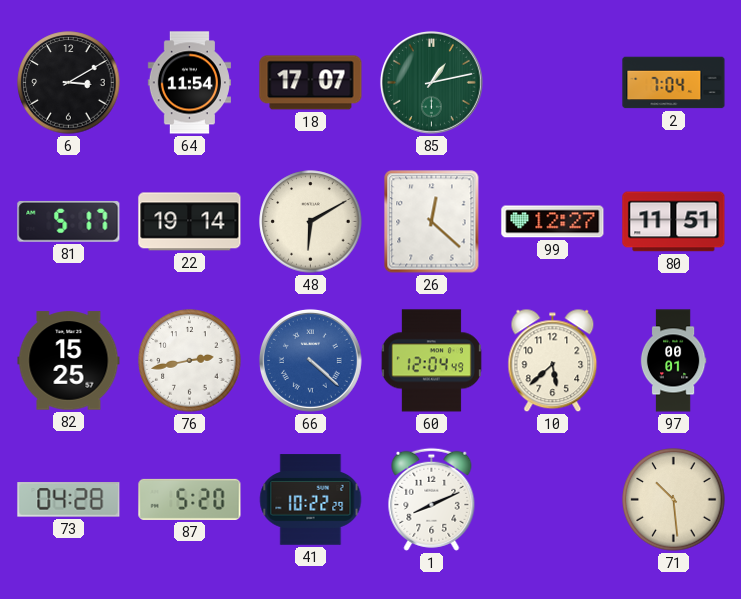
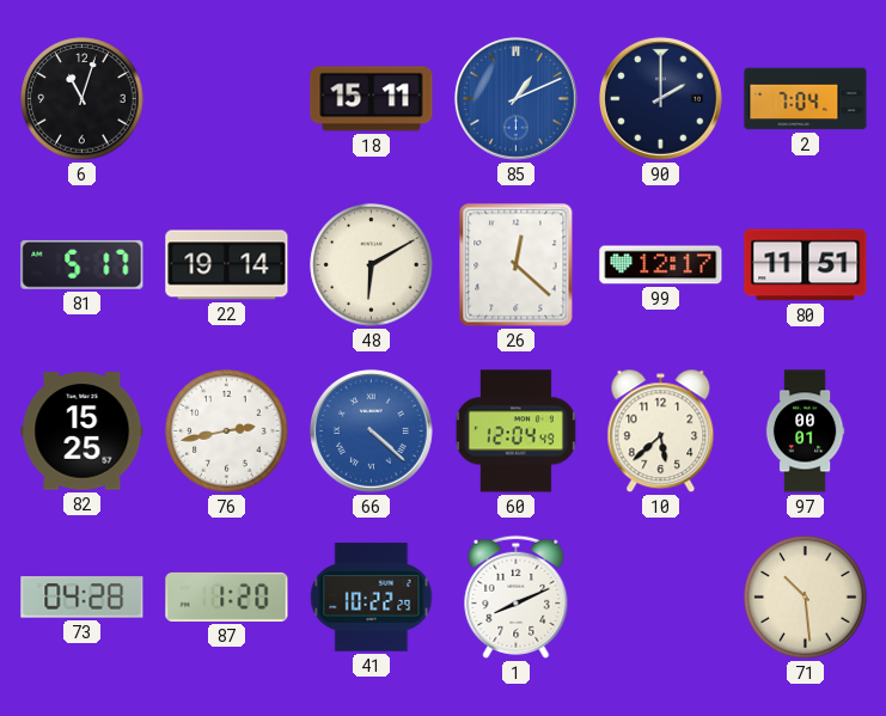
6: 3:10 -> 11:03 (83, 99)
64: 11:54 -> none (189, 83)
18: 17:07 -> 15:11 (372, 99)
85: 1:13 -> 1:11 (515, 98)
85 dial: green -> blue (515, 98)
90: none -> 2:00 (660, 98)
99: 12:27 -> 12:17 (661, 265)
87: 5:20 -> 1:20 (227, 596)
